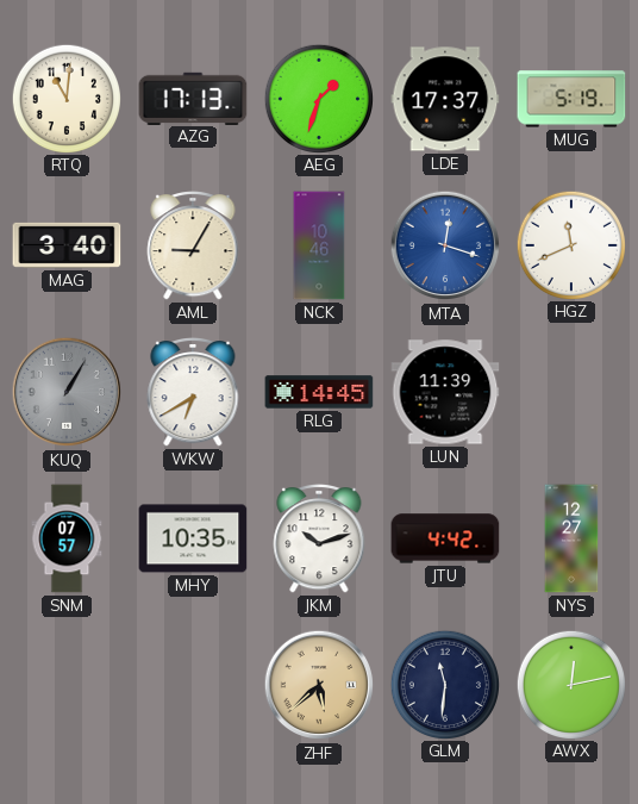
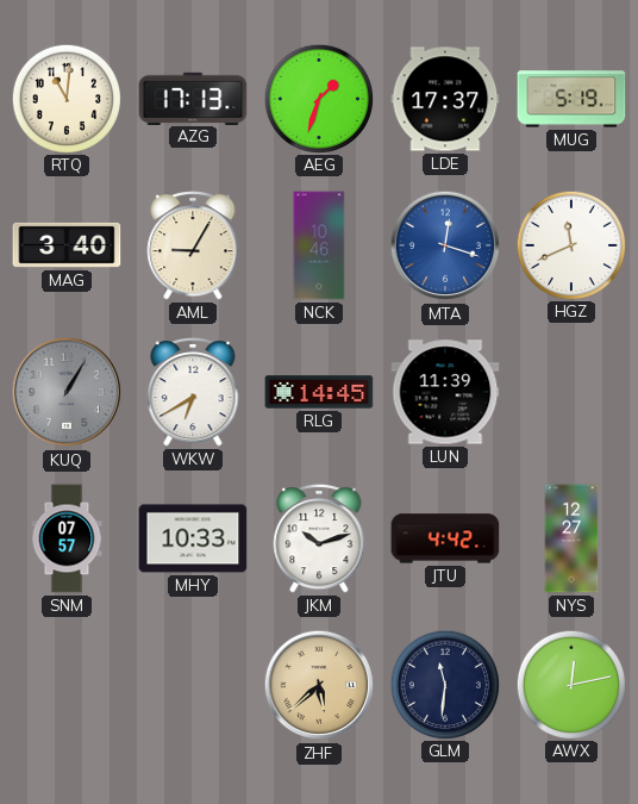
MHY: 10:35 -> 10:33 (193, 538)
